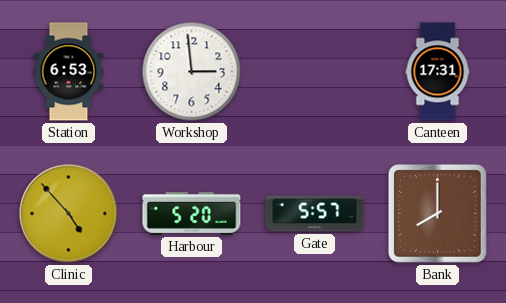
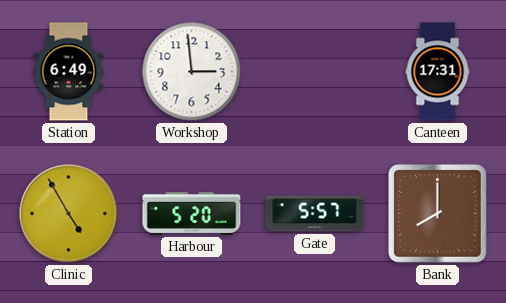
Station: 6:53 -> 6:49 (69, 72)
Clinic: 4:53 -> 4:55 (69, 214)
